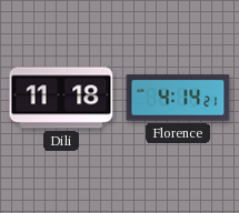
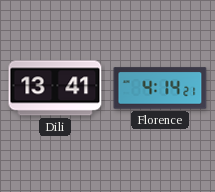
Dili: 11:18 -> 13:41 (55, 88)
